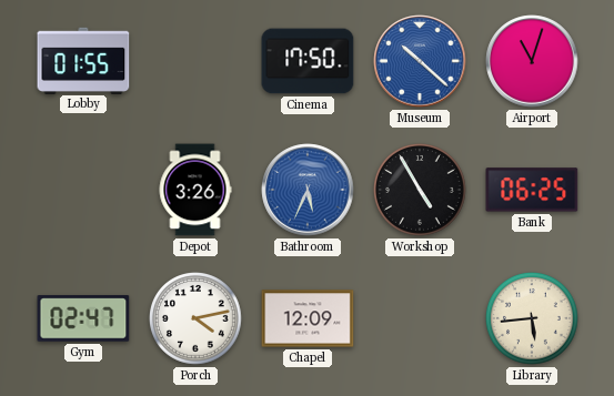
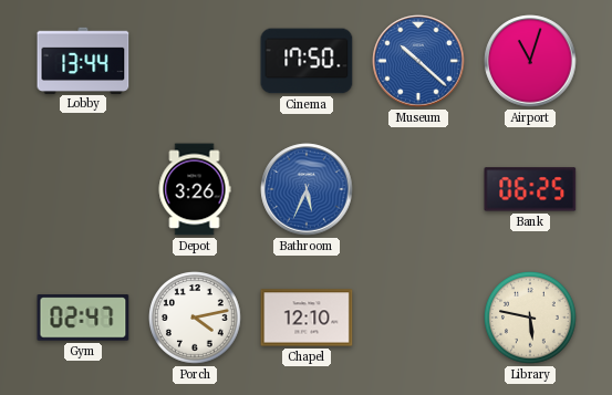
Lobby: 01:55 -> 13:44 (83, 60)
Workshop: 4:55 -> none (421, 191)
Chapel: 12:09 -> 12:10 (307, 318)
Library: 5:44 -> 5:47 (531, 319)
